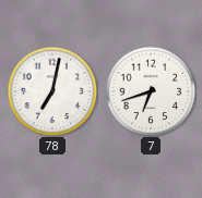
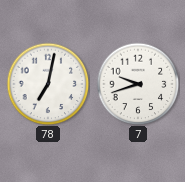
7: 6:42 -> 9:42 (138, 84)
